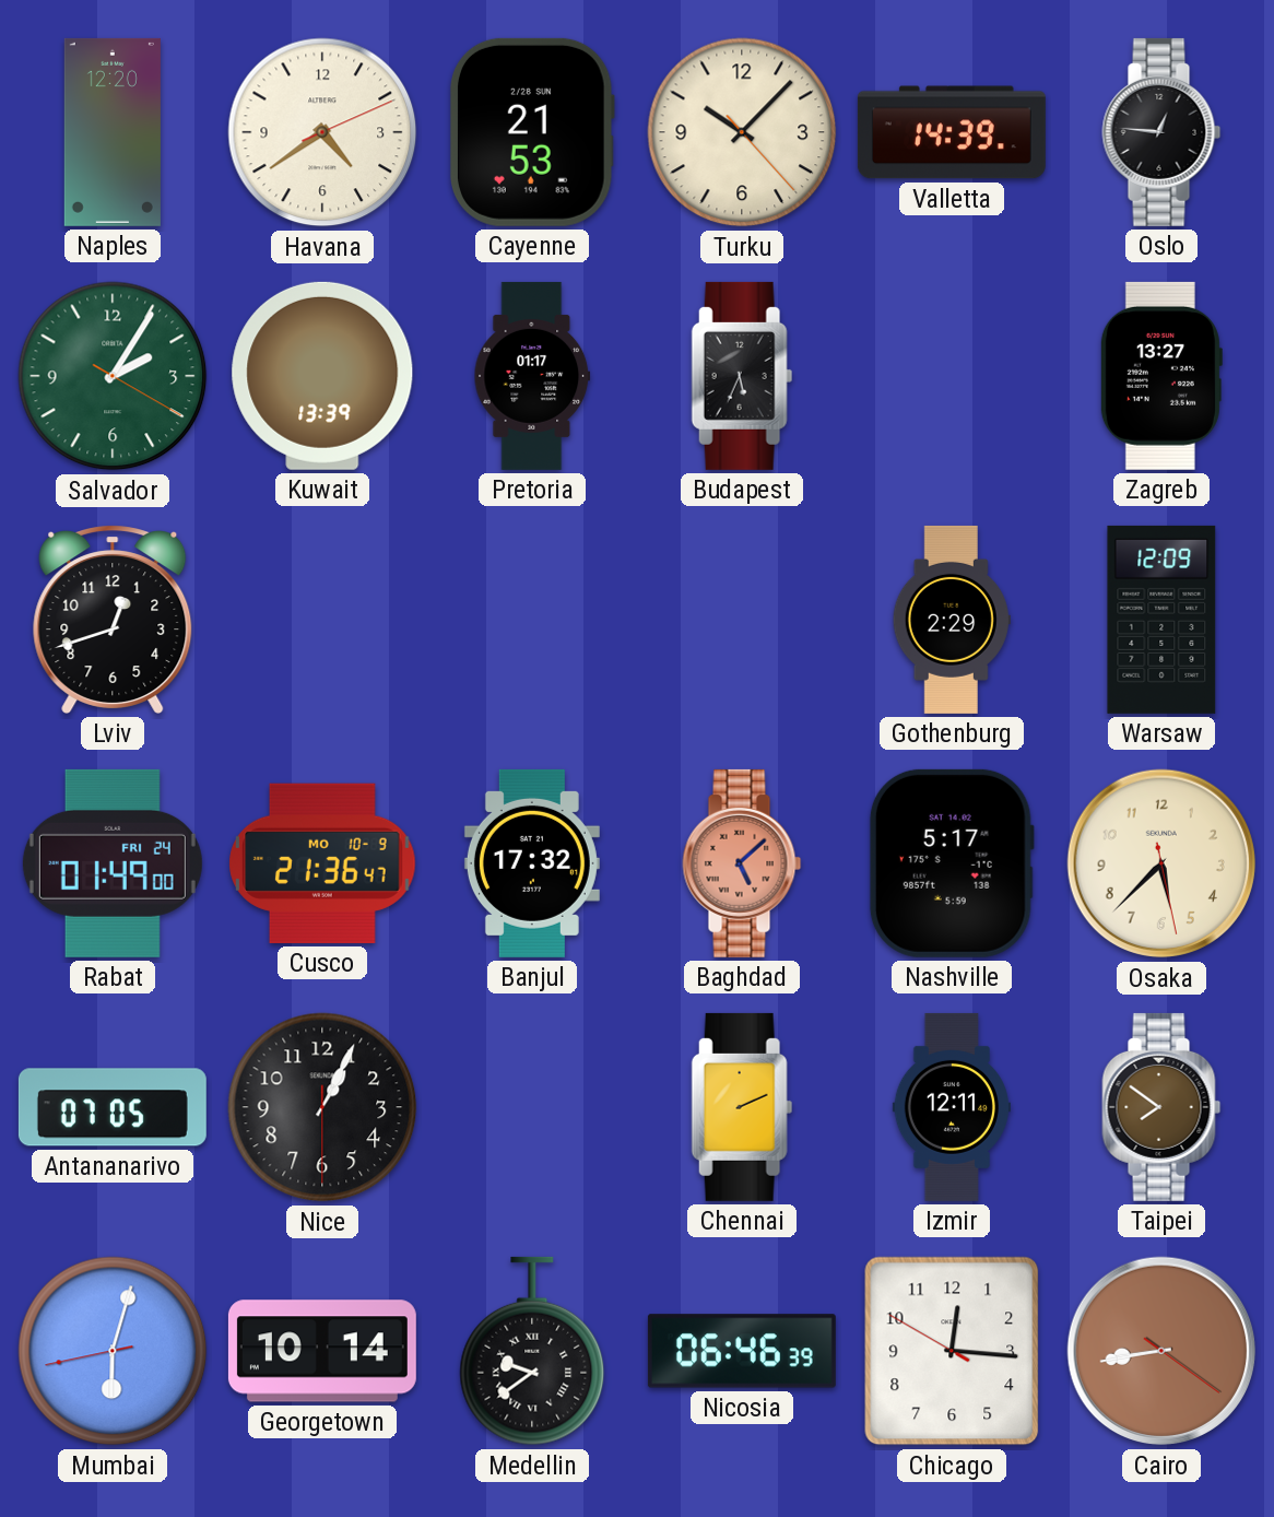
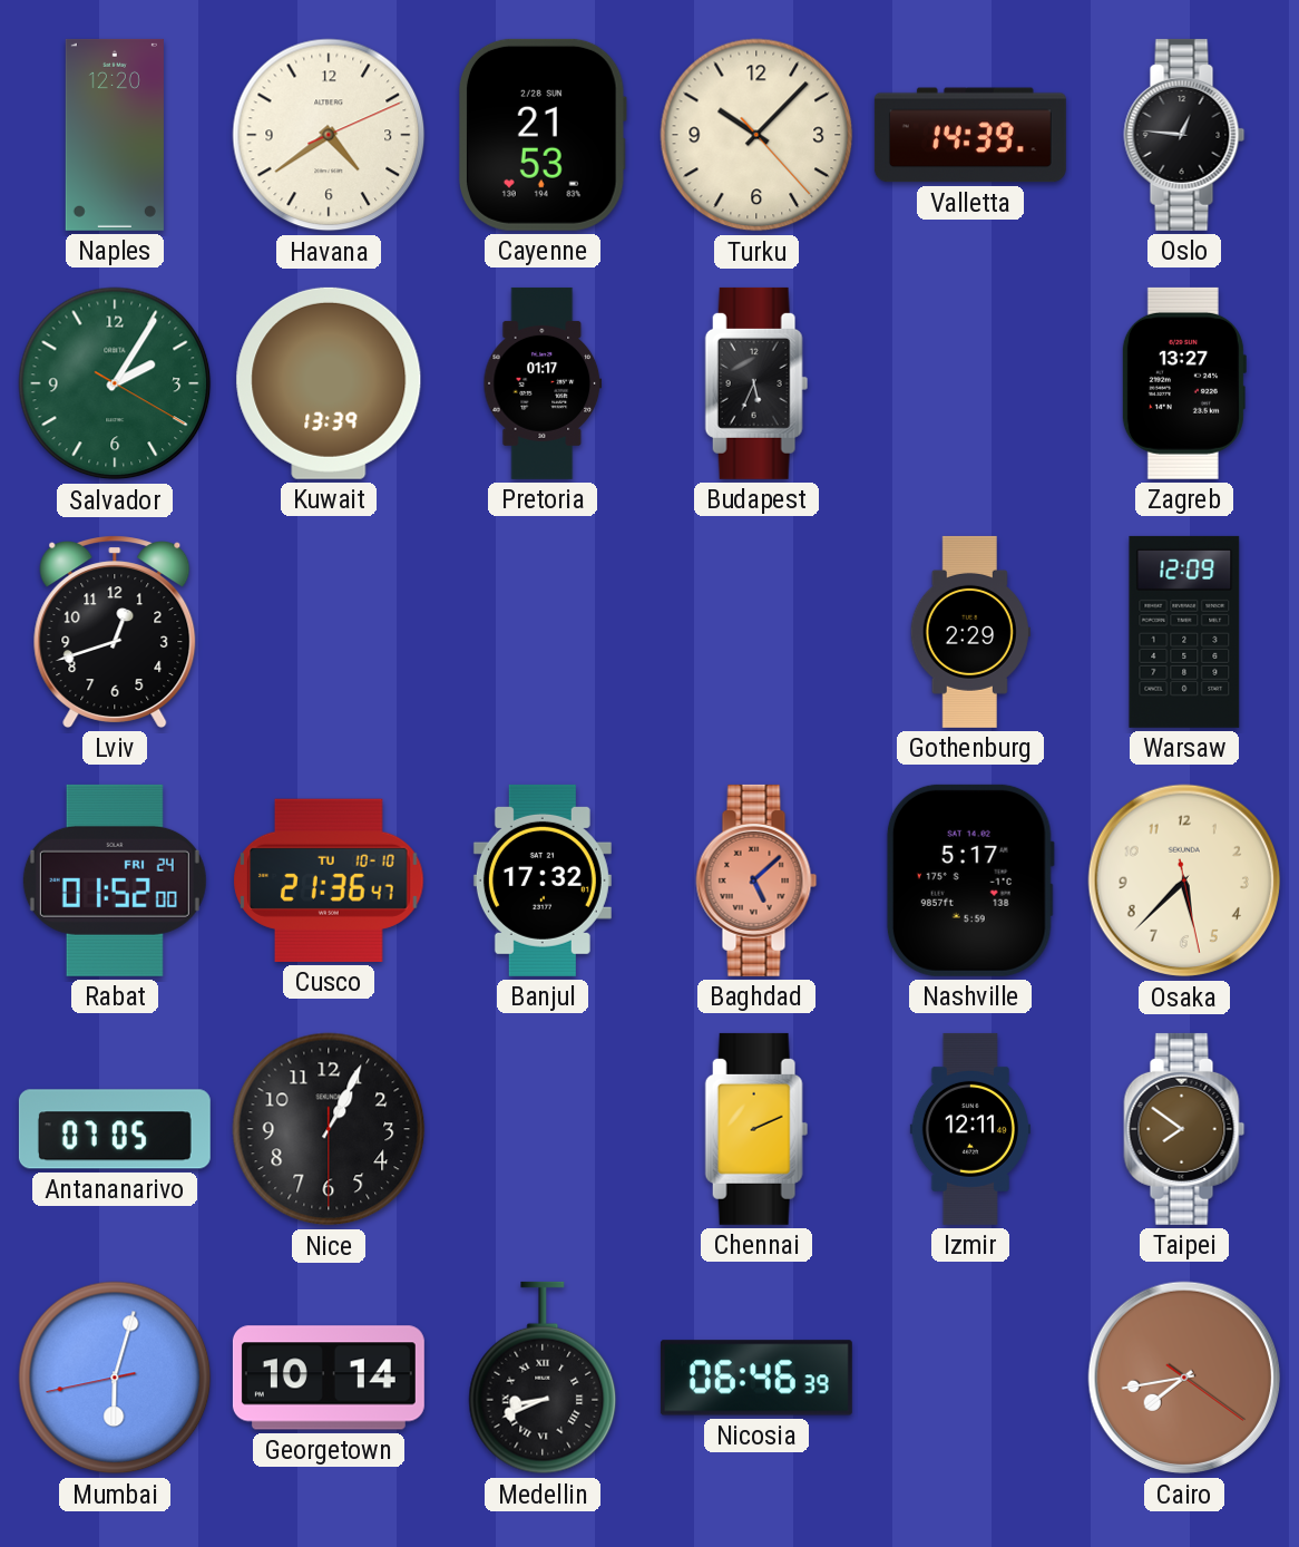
Rabat: 01:49 -> 01:52 (115, 880)
Cusco date: MO 10-9 -> TU 10-10 (329, 880)
Medellin: 9:39 -> 8:41 (543, 1378)
Chicago: 12:15 -> none (952, 1351)
Cairo: 8:43 -> 7:43 (1184, 1378)
